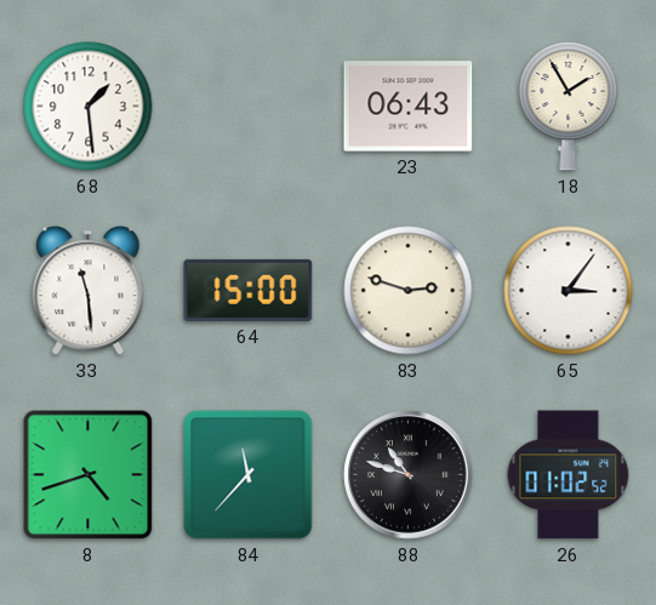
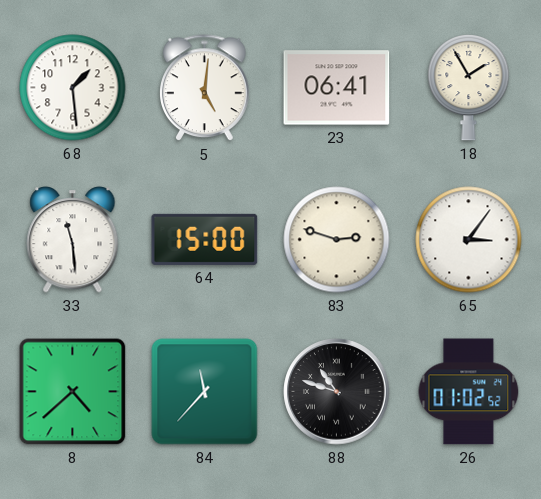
5: none -> 5:01 (205, 88)
23: 06:43 -> 06:41 (337, 88)
8: 4:42 -> 4:38 (73, 392)
